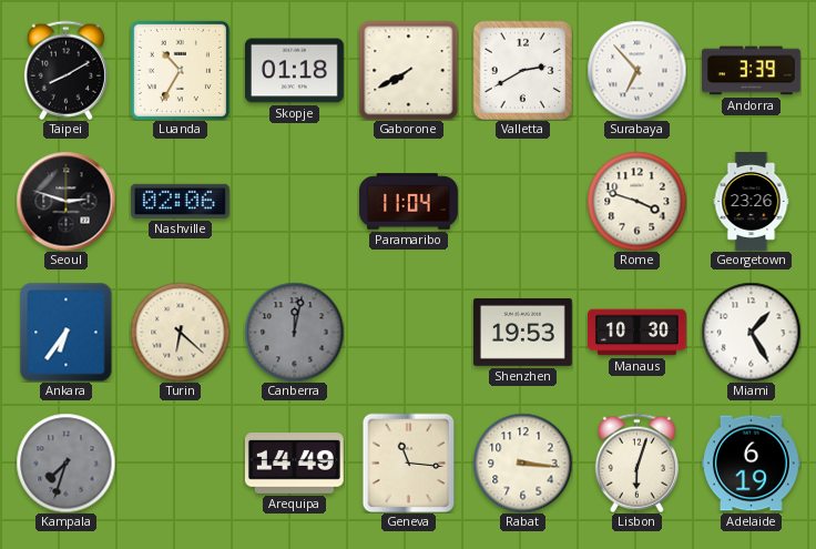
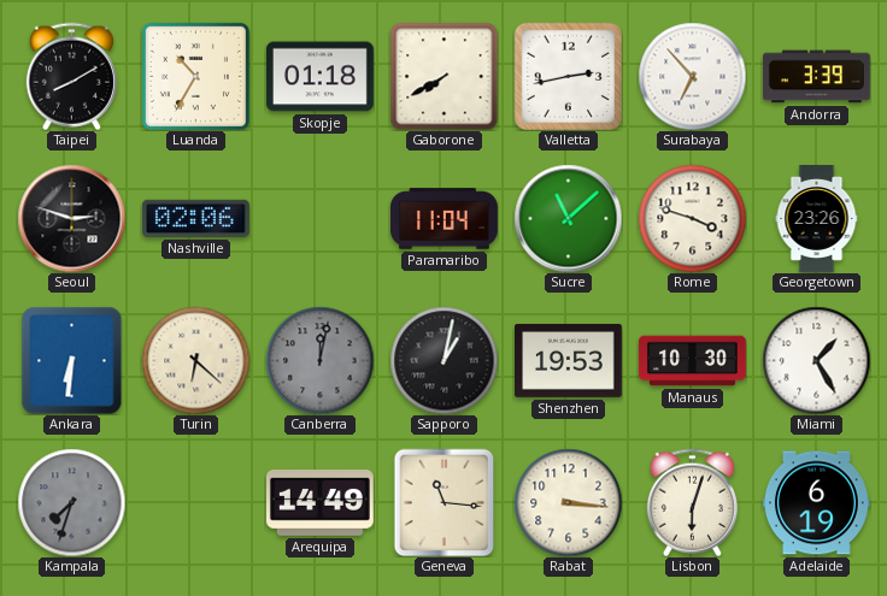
Valletta: 2:40 -> 2:43 (568, 76)
Sucre: none -> 11:08 (568, 218)
Ankara: 6:36 -> 6:31 (72, 360)
Sapporo: none -> 1:02 (444, 360)
